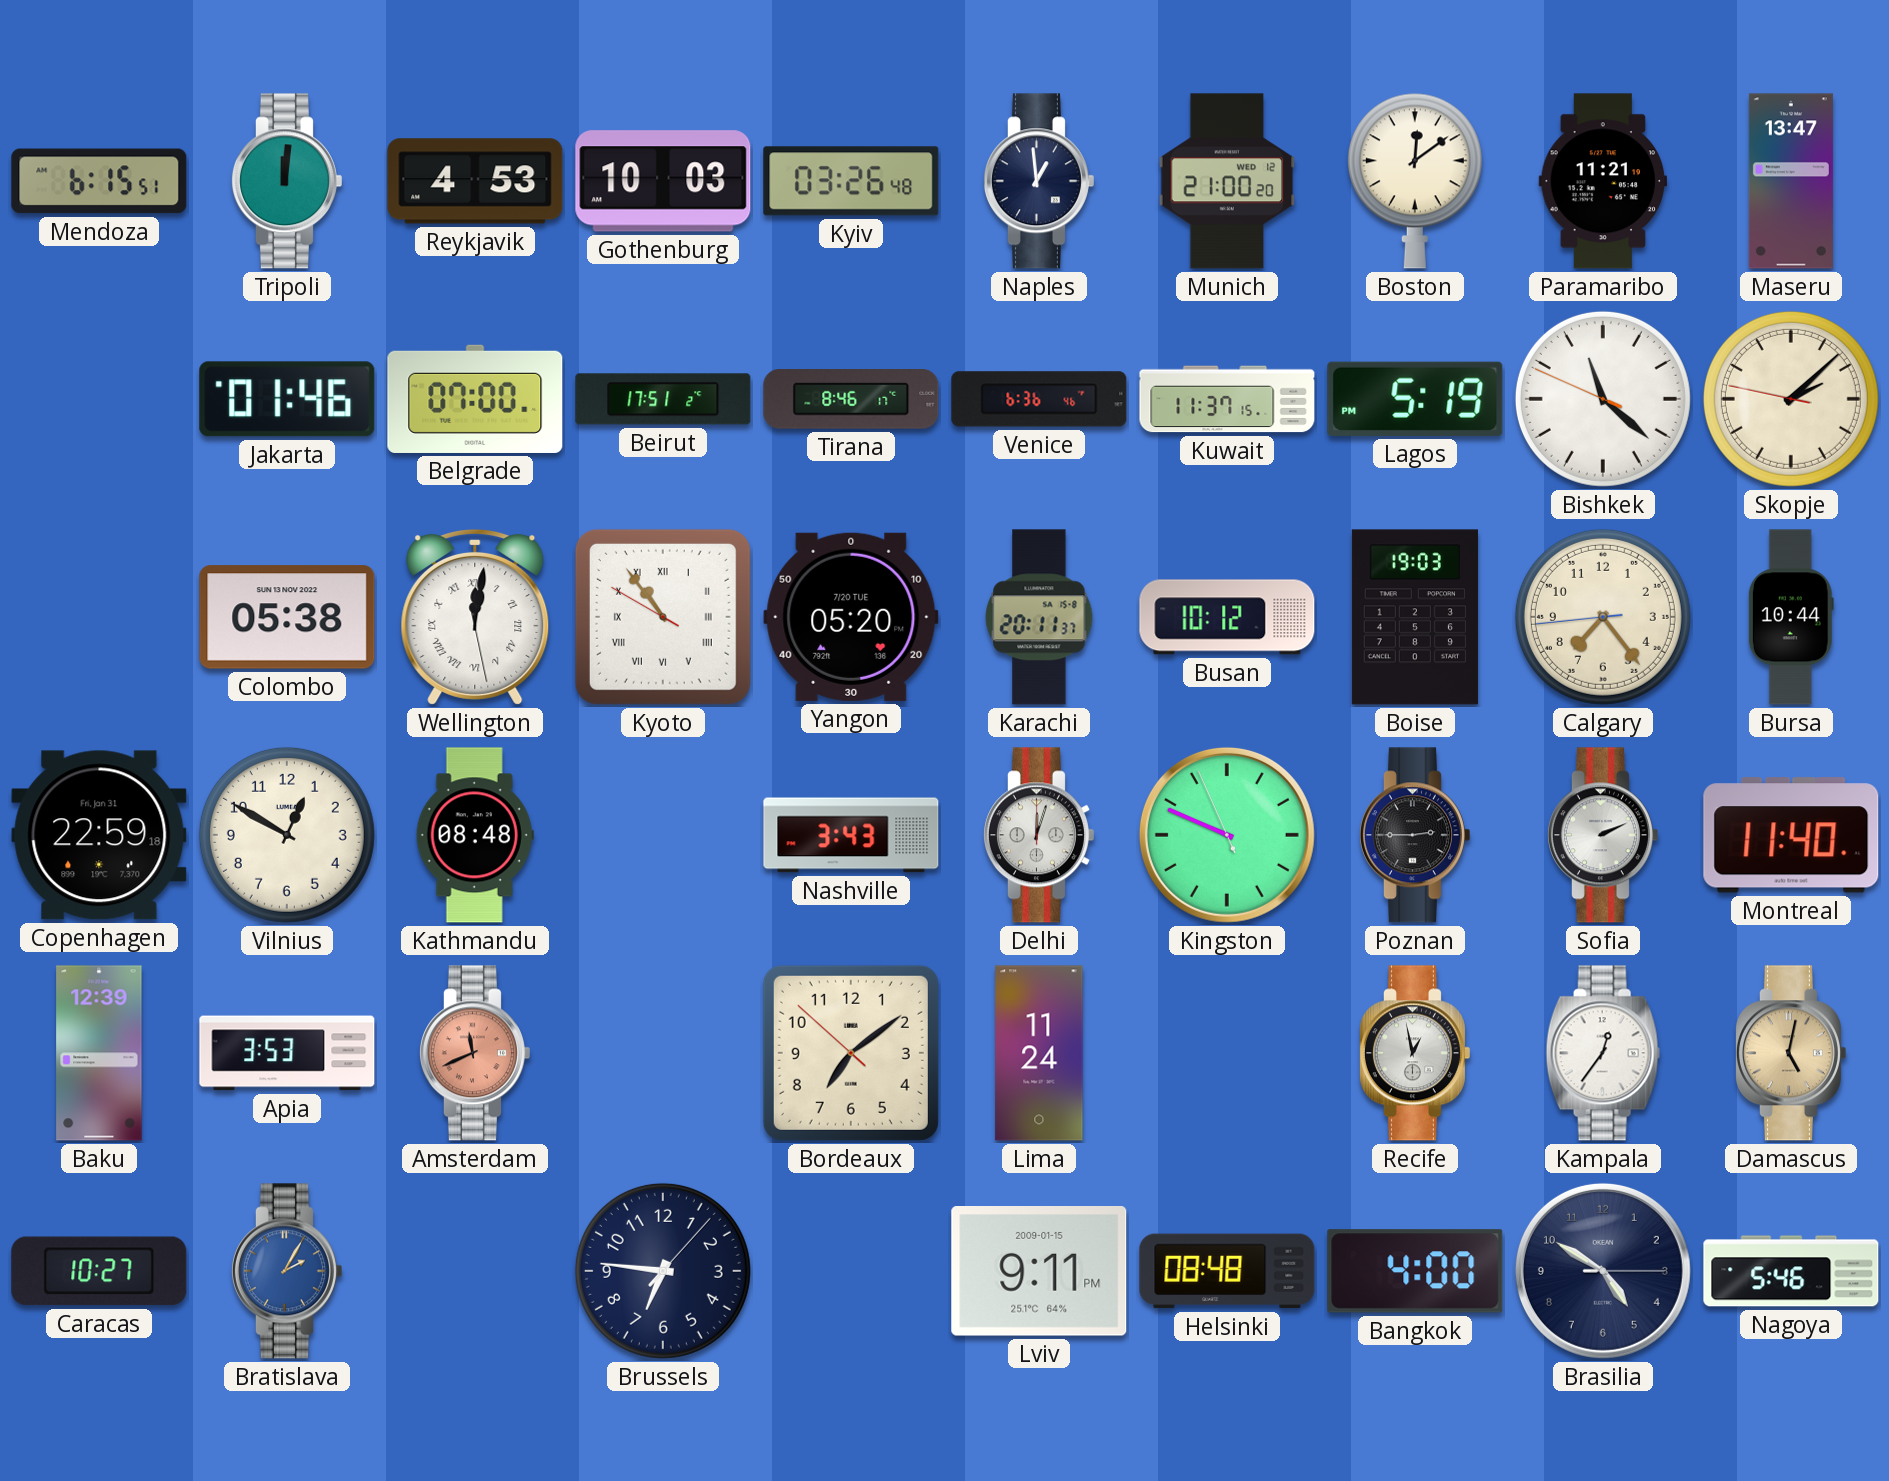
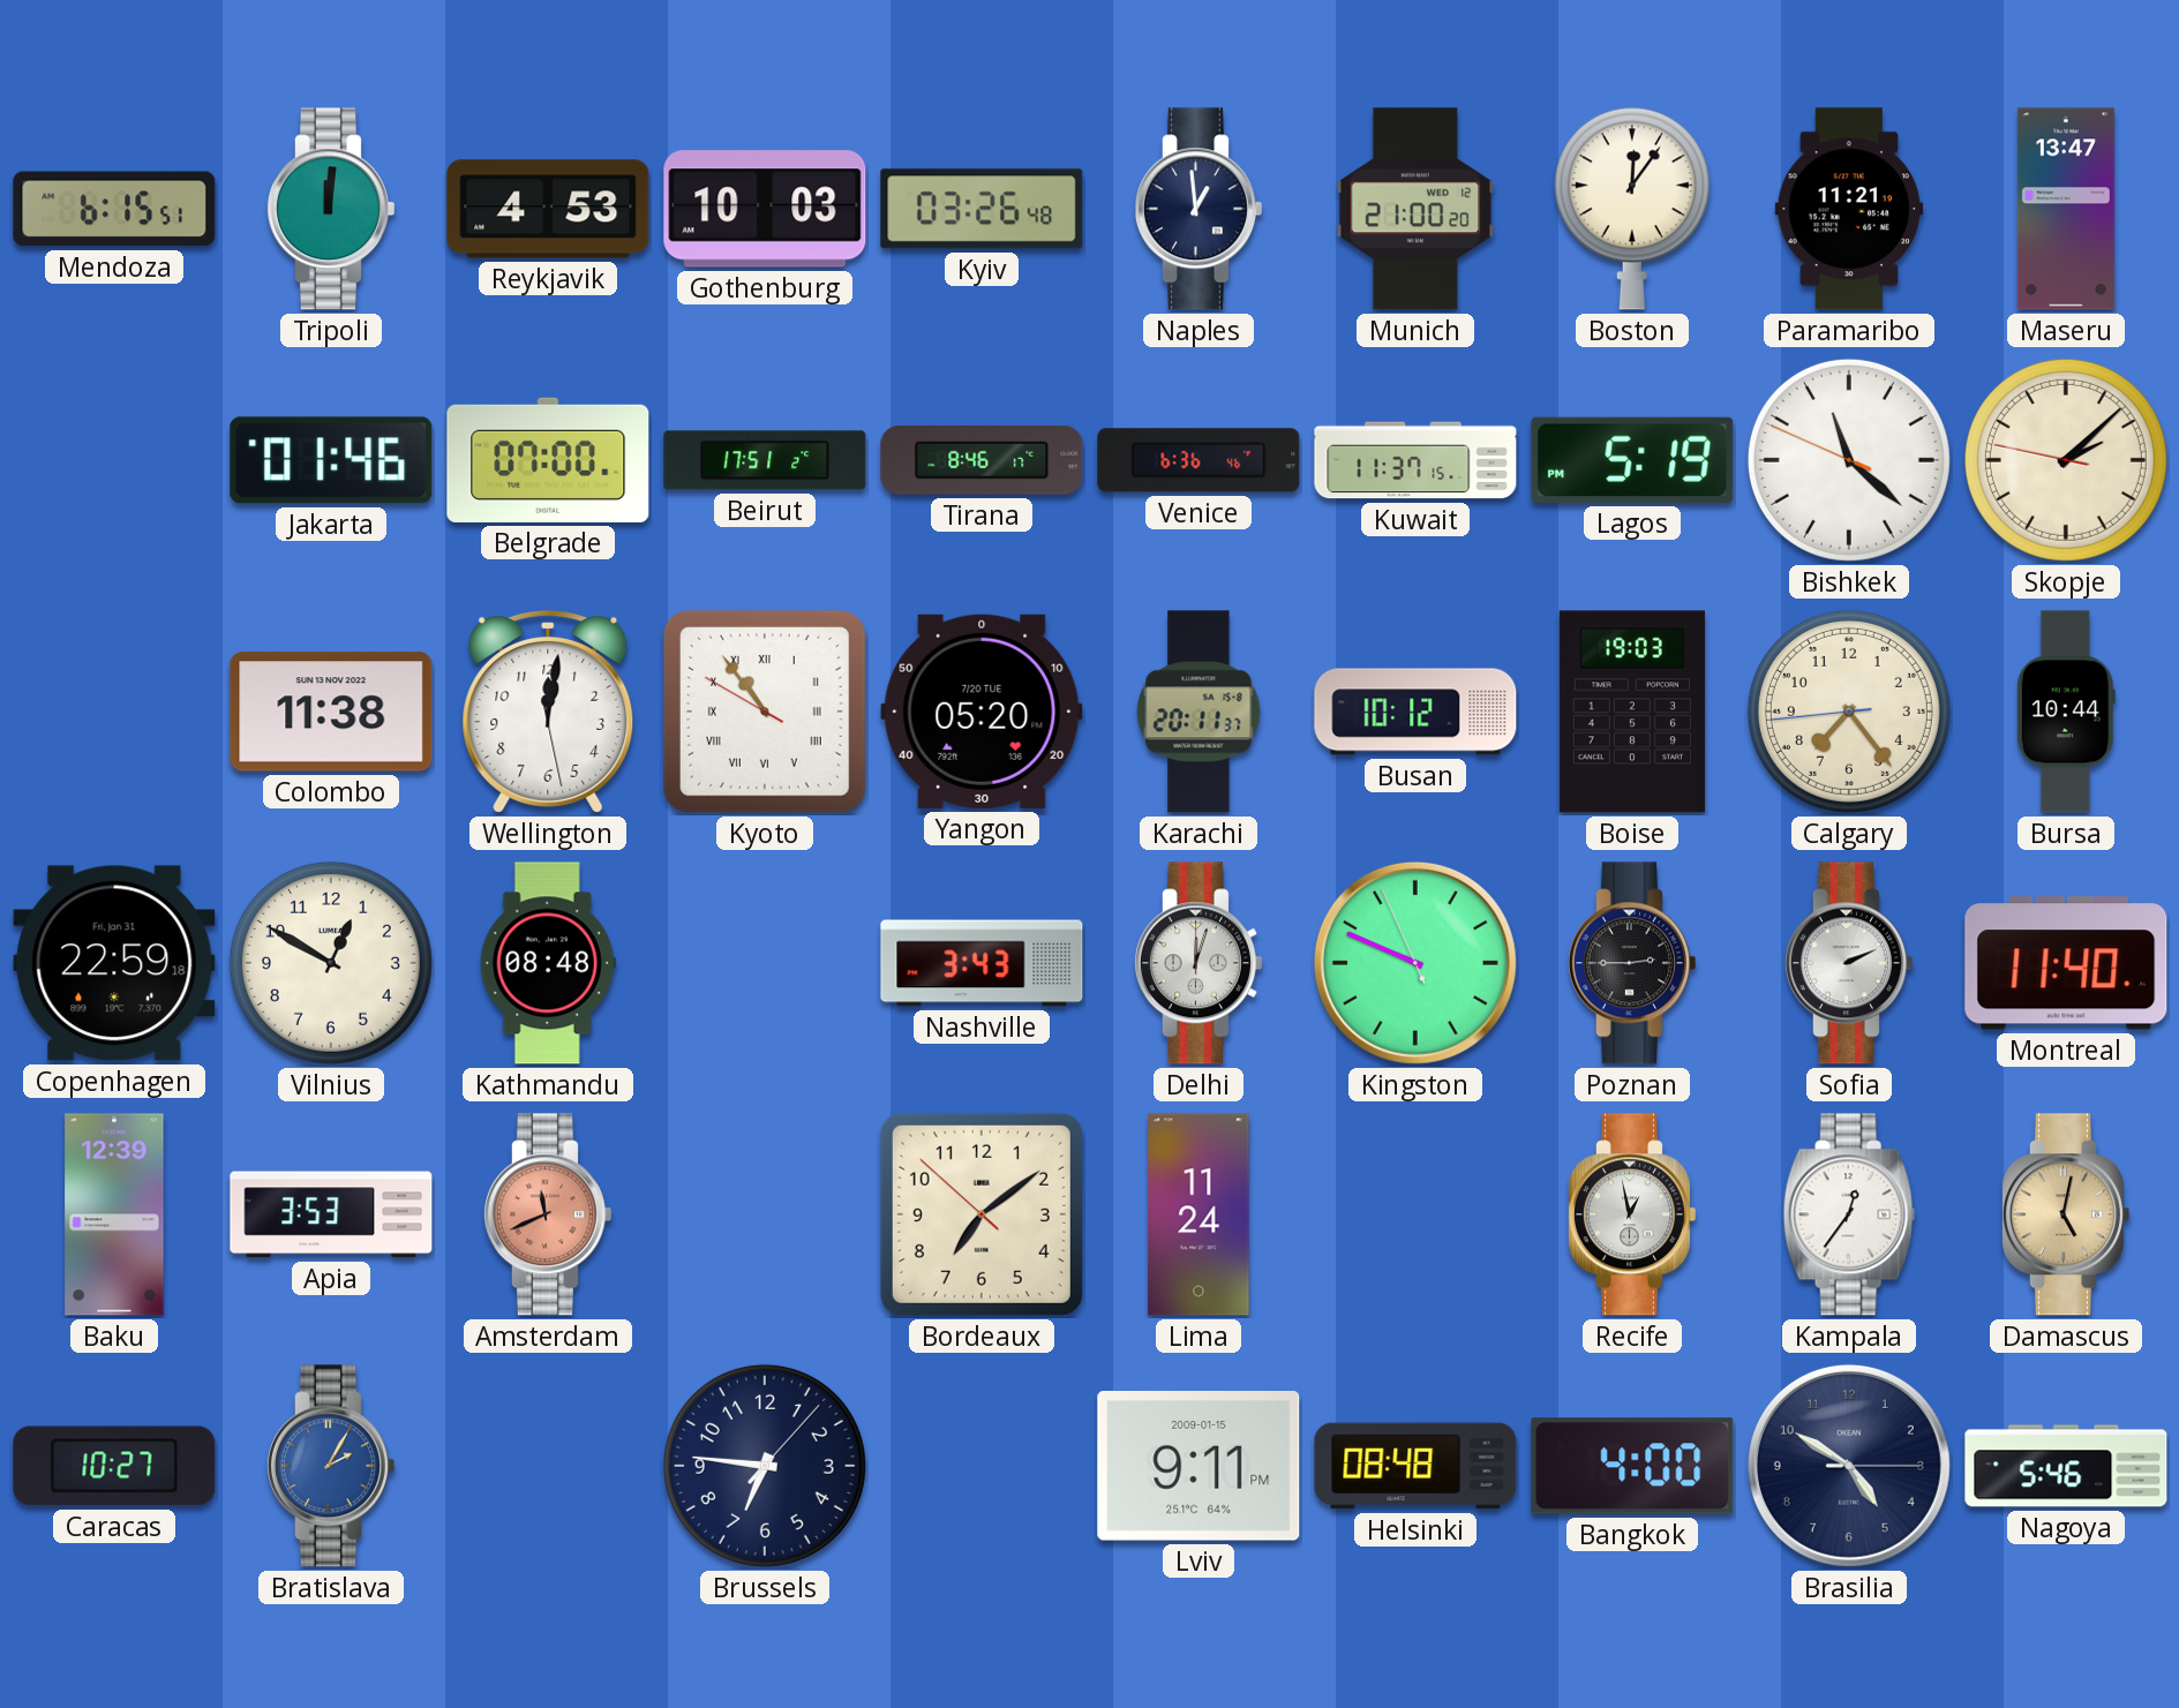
Boston: 12:09 -> 12:06 (1632, 209)
Colombo: 05:38 -> 11:38 (331, 712)
Wellington numerals: Roman -> Arabic (548, 713)
